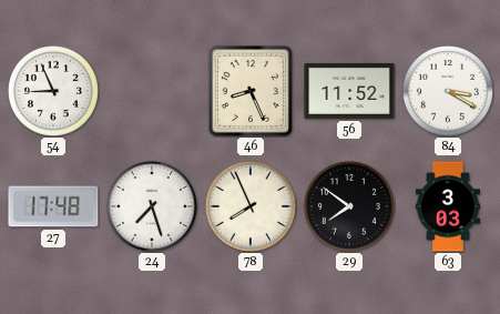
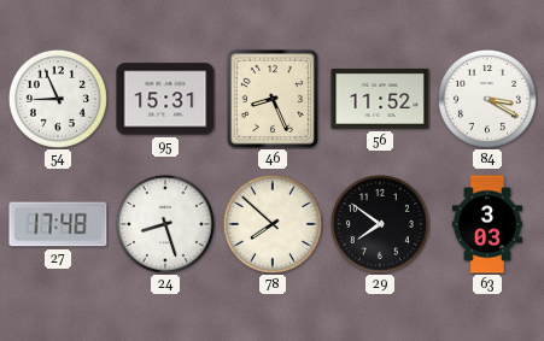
95: none -> 15:31 (165, 99)
24: 7:27 -> 8:27 (165, 224)
78: 7:56 -> 7:52 (273, 224)
